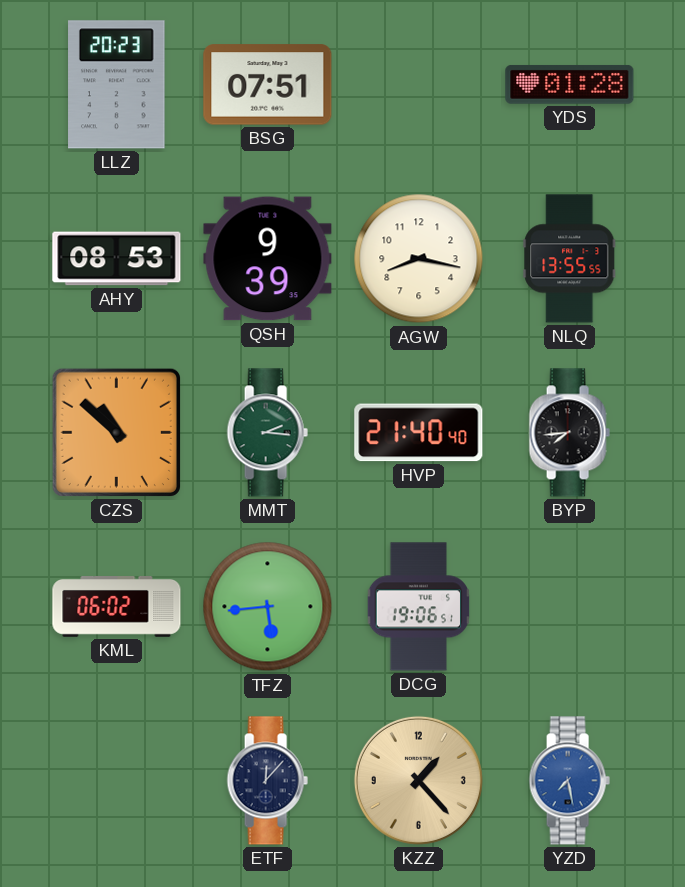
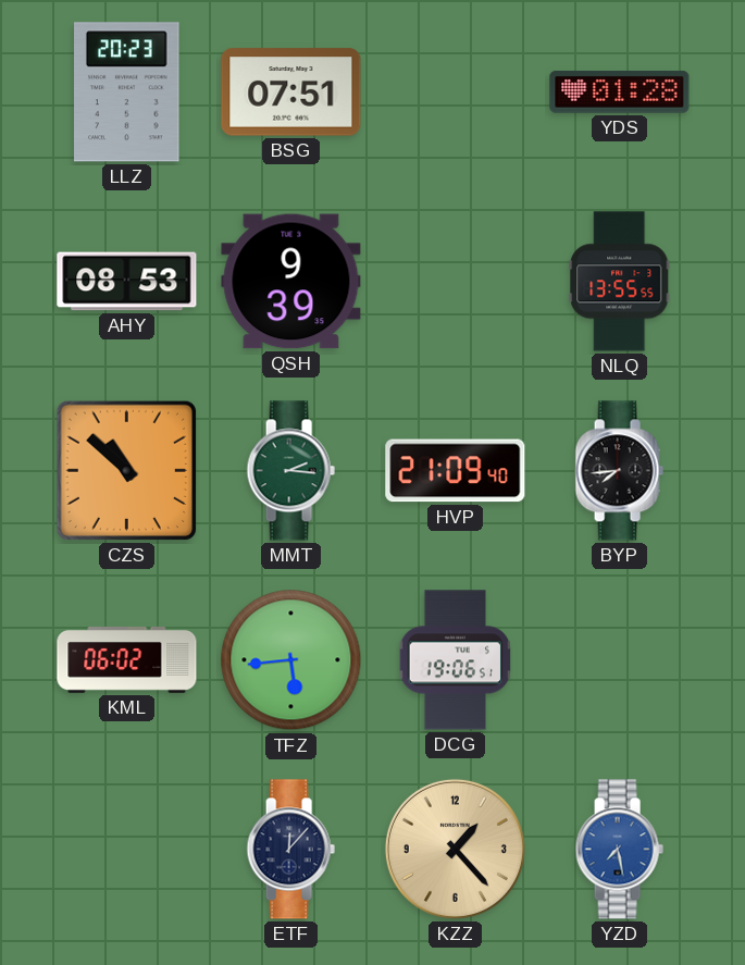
AGW: 8:17 -> none (419, 259)
HVP: 21:40 -> 21:09 (456, 471)
